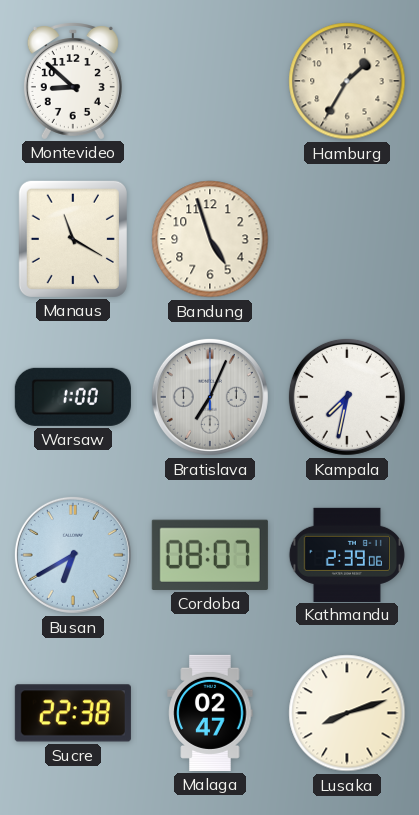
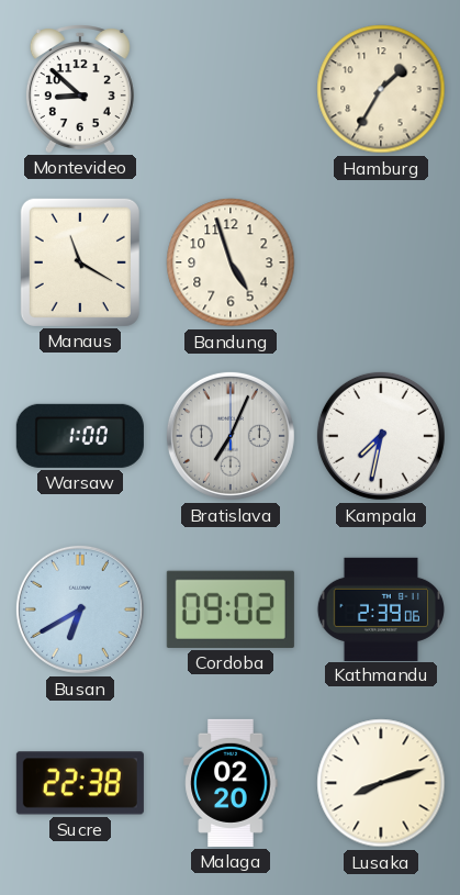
Cordoba: 08:07 -> 09:02 (231, 609)
Malaga: 02:47 -> 02:20 (231, 783)
